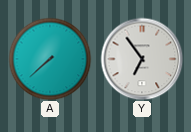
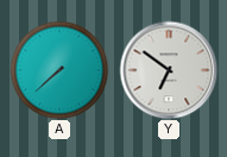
Y: 6:54 -> 6:51 (169, 70)
